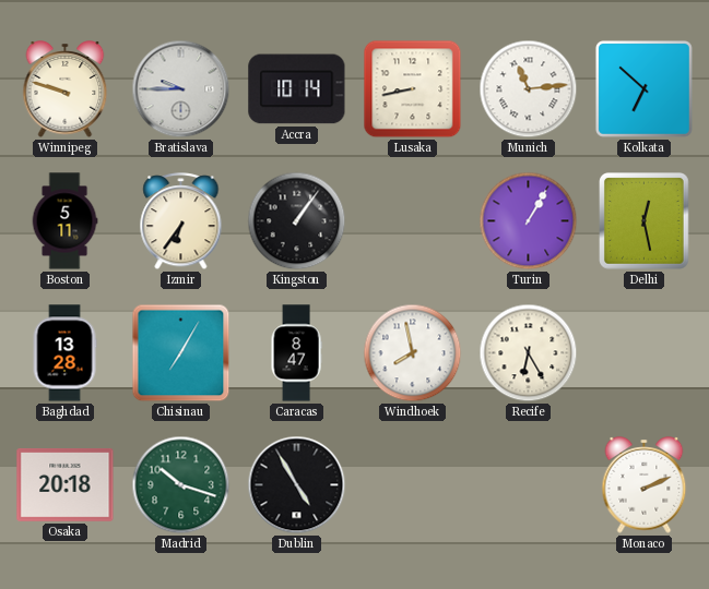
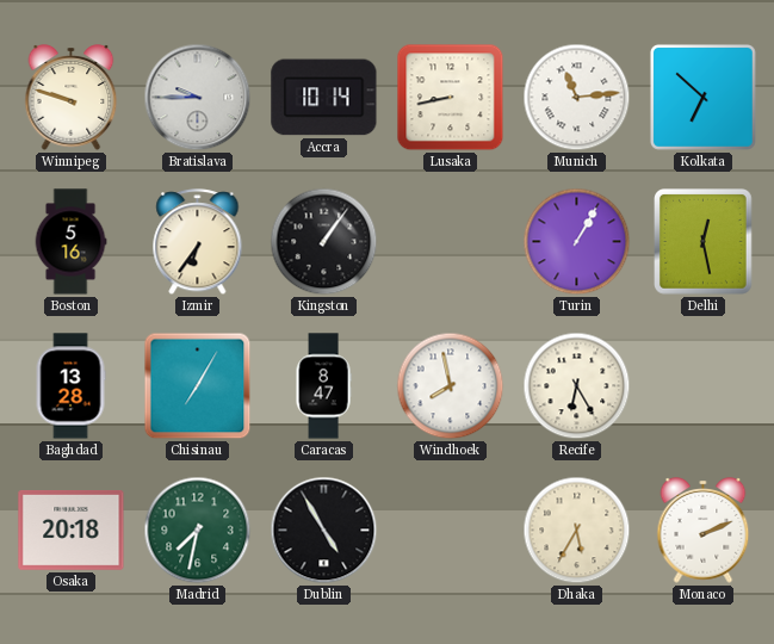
Boston: 5:11 -> 5:16 (70, 242)
Madrid: 10:18 -> 7:32 (198, 531)
Dhaka: none -> 5:35 (577, 531)
